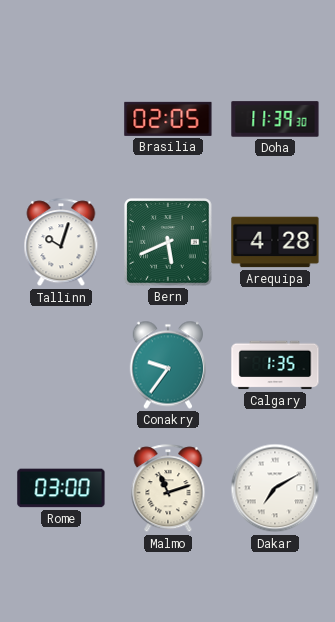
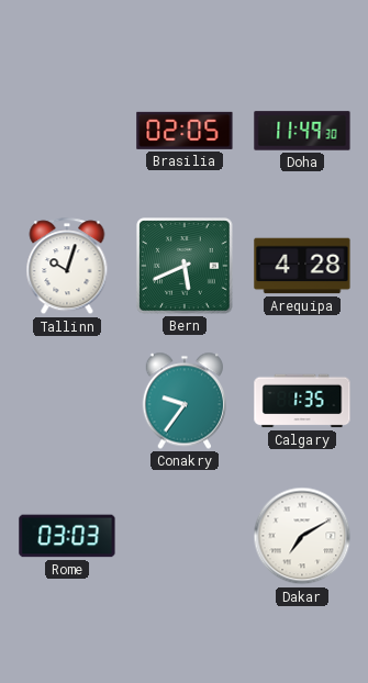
Doha: 11:39 -> 11:49 (302, 131)
Rome: 03:00 -> 03:03 (67, 536)
Malmo: 11:12 -> none (168, 489)
